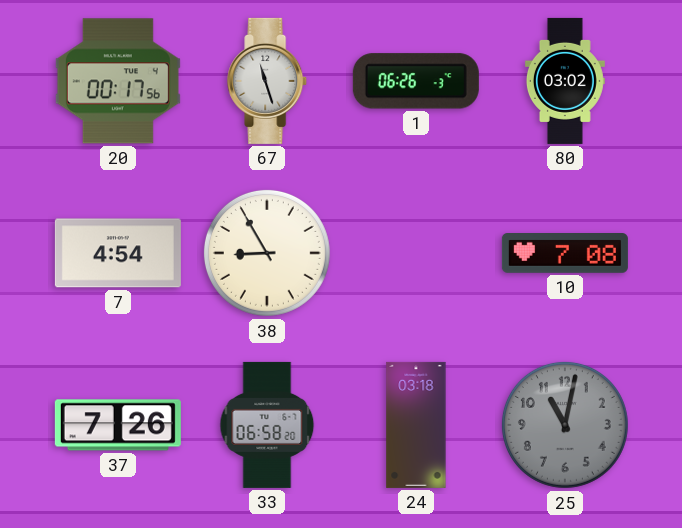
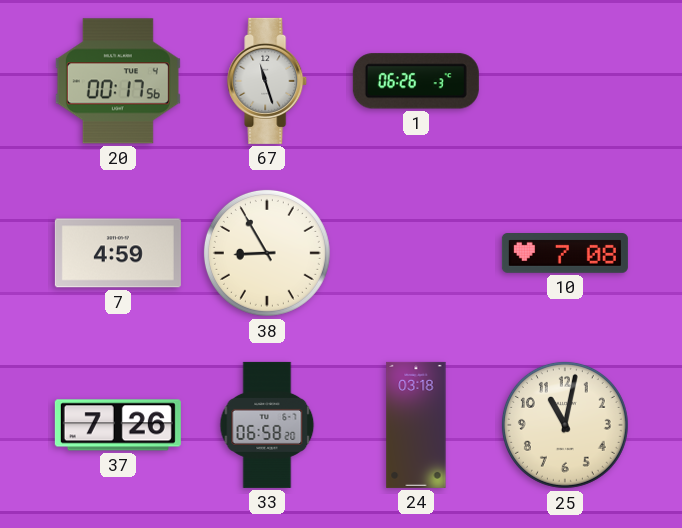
80: 03:02 -> none (565, 81)
7: 4:54 -> 4:59 (118, 253)
25 dial: grey -> cream (565, 425)
